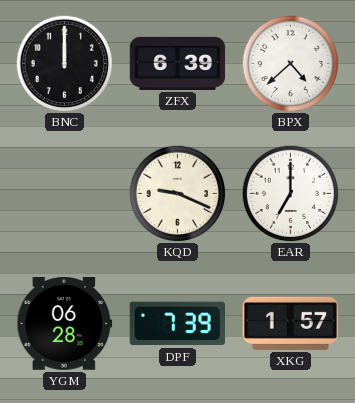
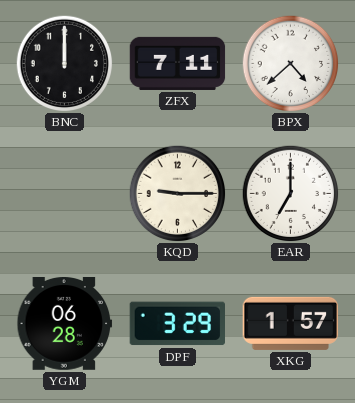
ZFX: 6:39 -> 7:11 (178, 63)
KQD: 9:19 -> 9:15 (177, 193)
DPF: 7:39 -> 3:29 (177, 324)
